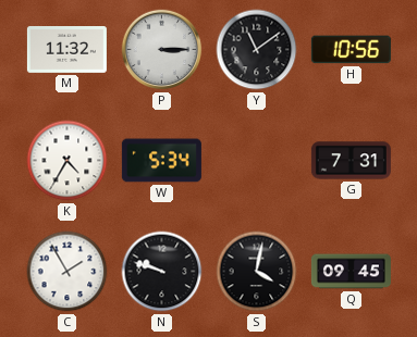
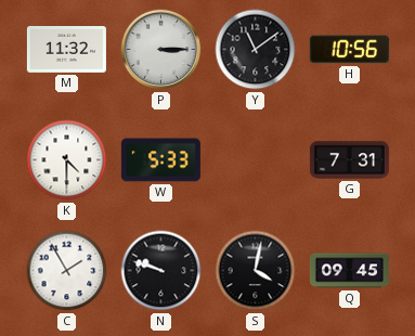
K: 4:35 -> 4:30 (67, 160)
W: 5:34 -> 5:33 (160, 160)
